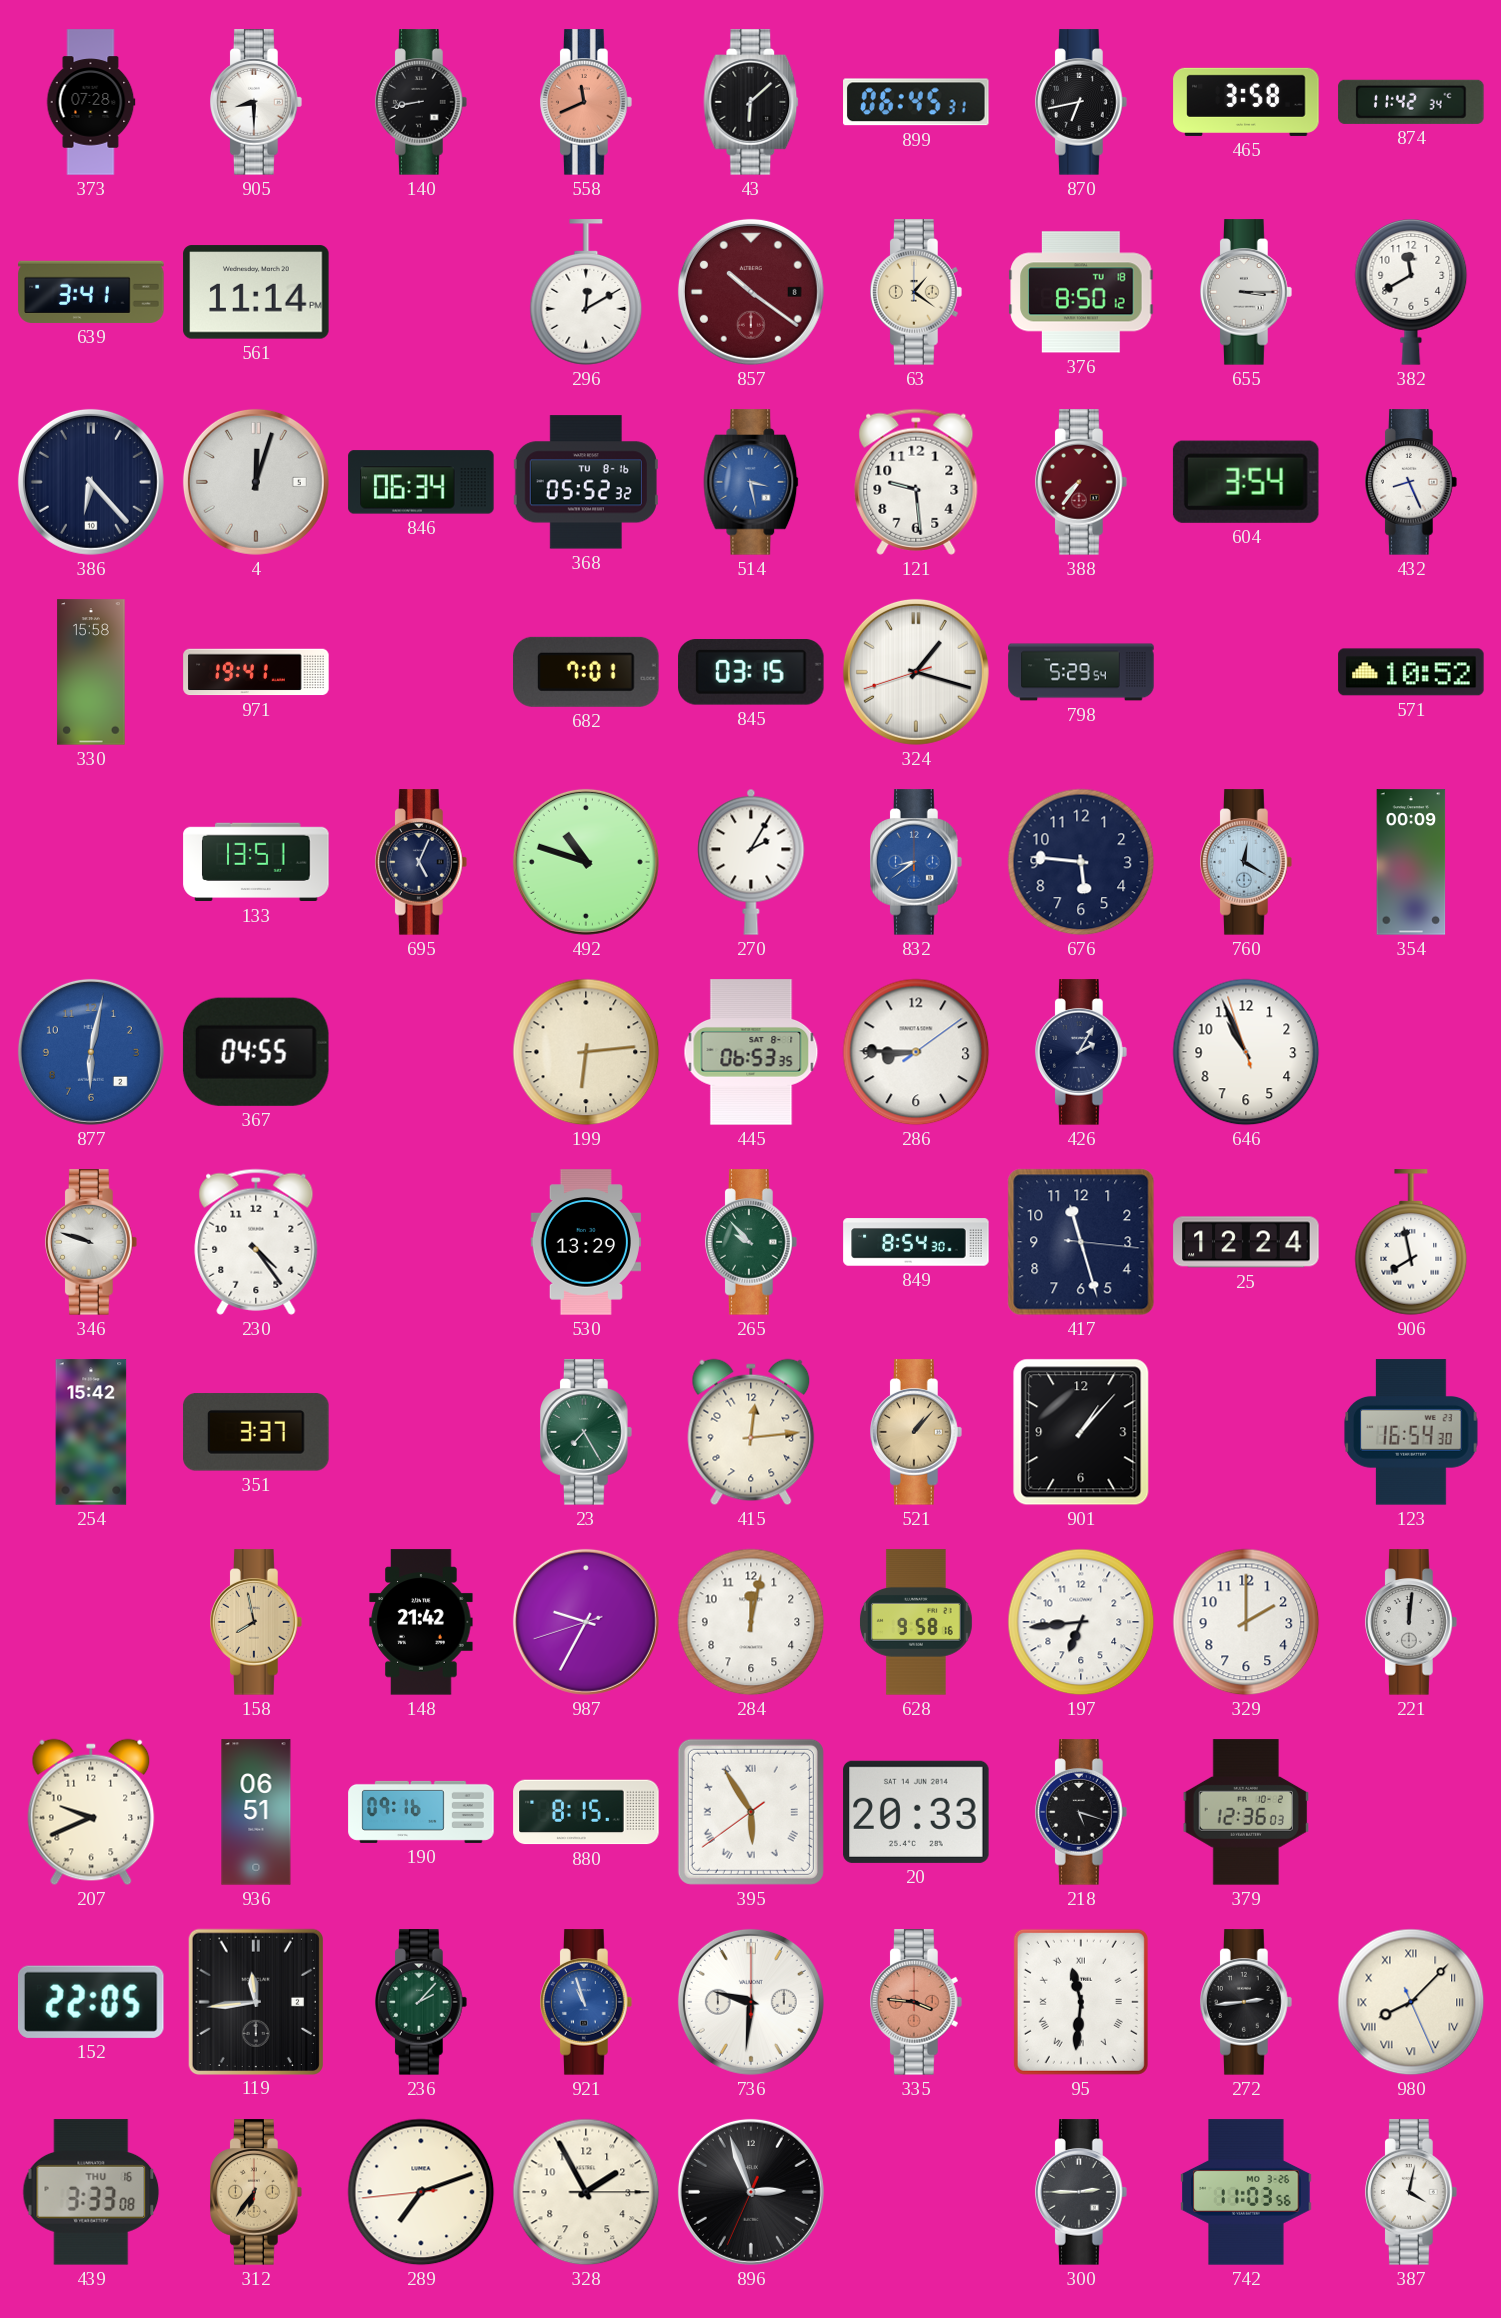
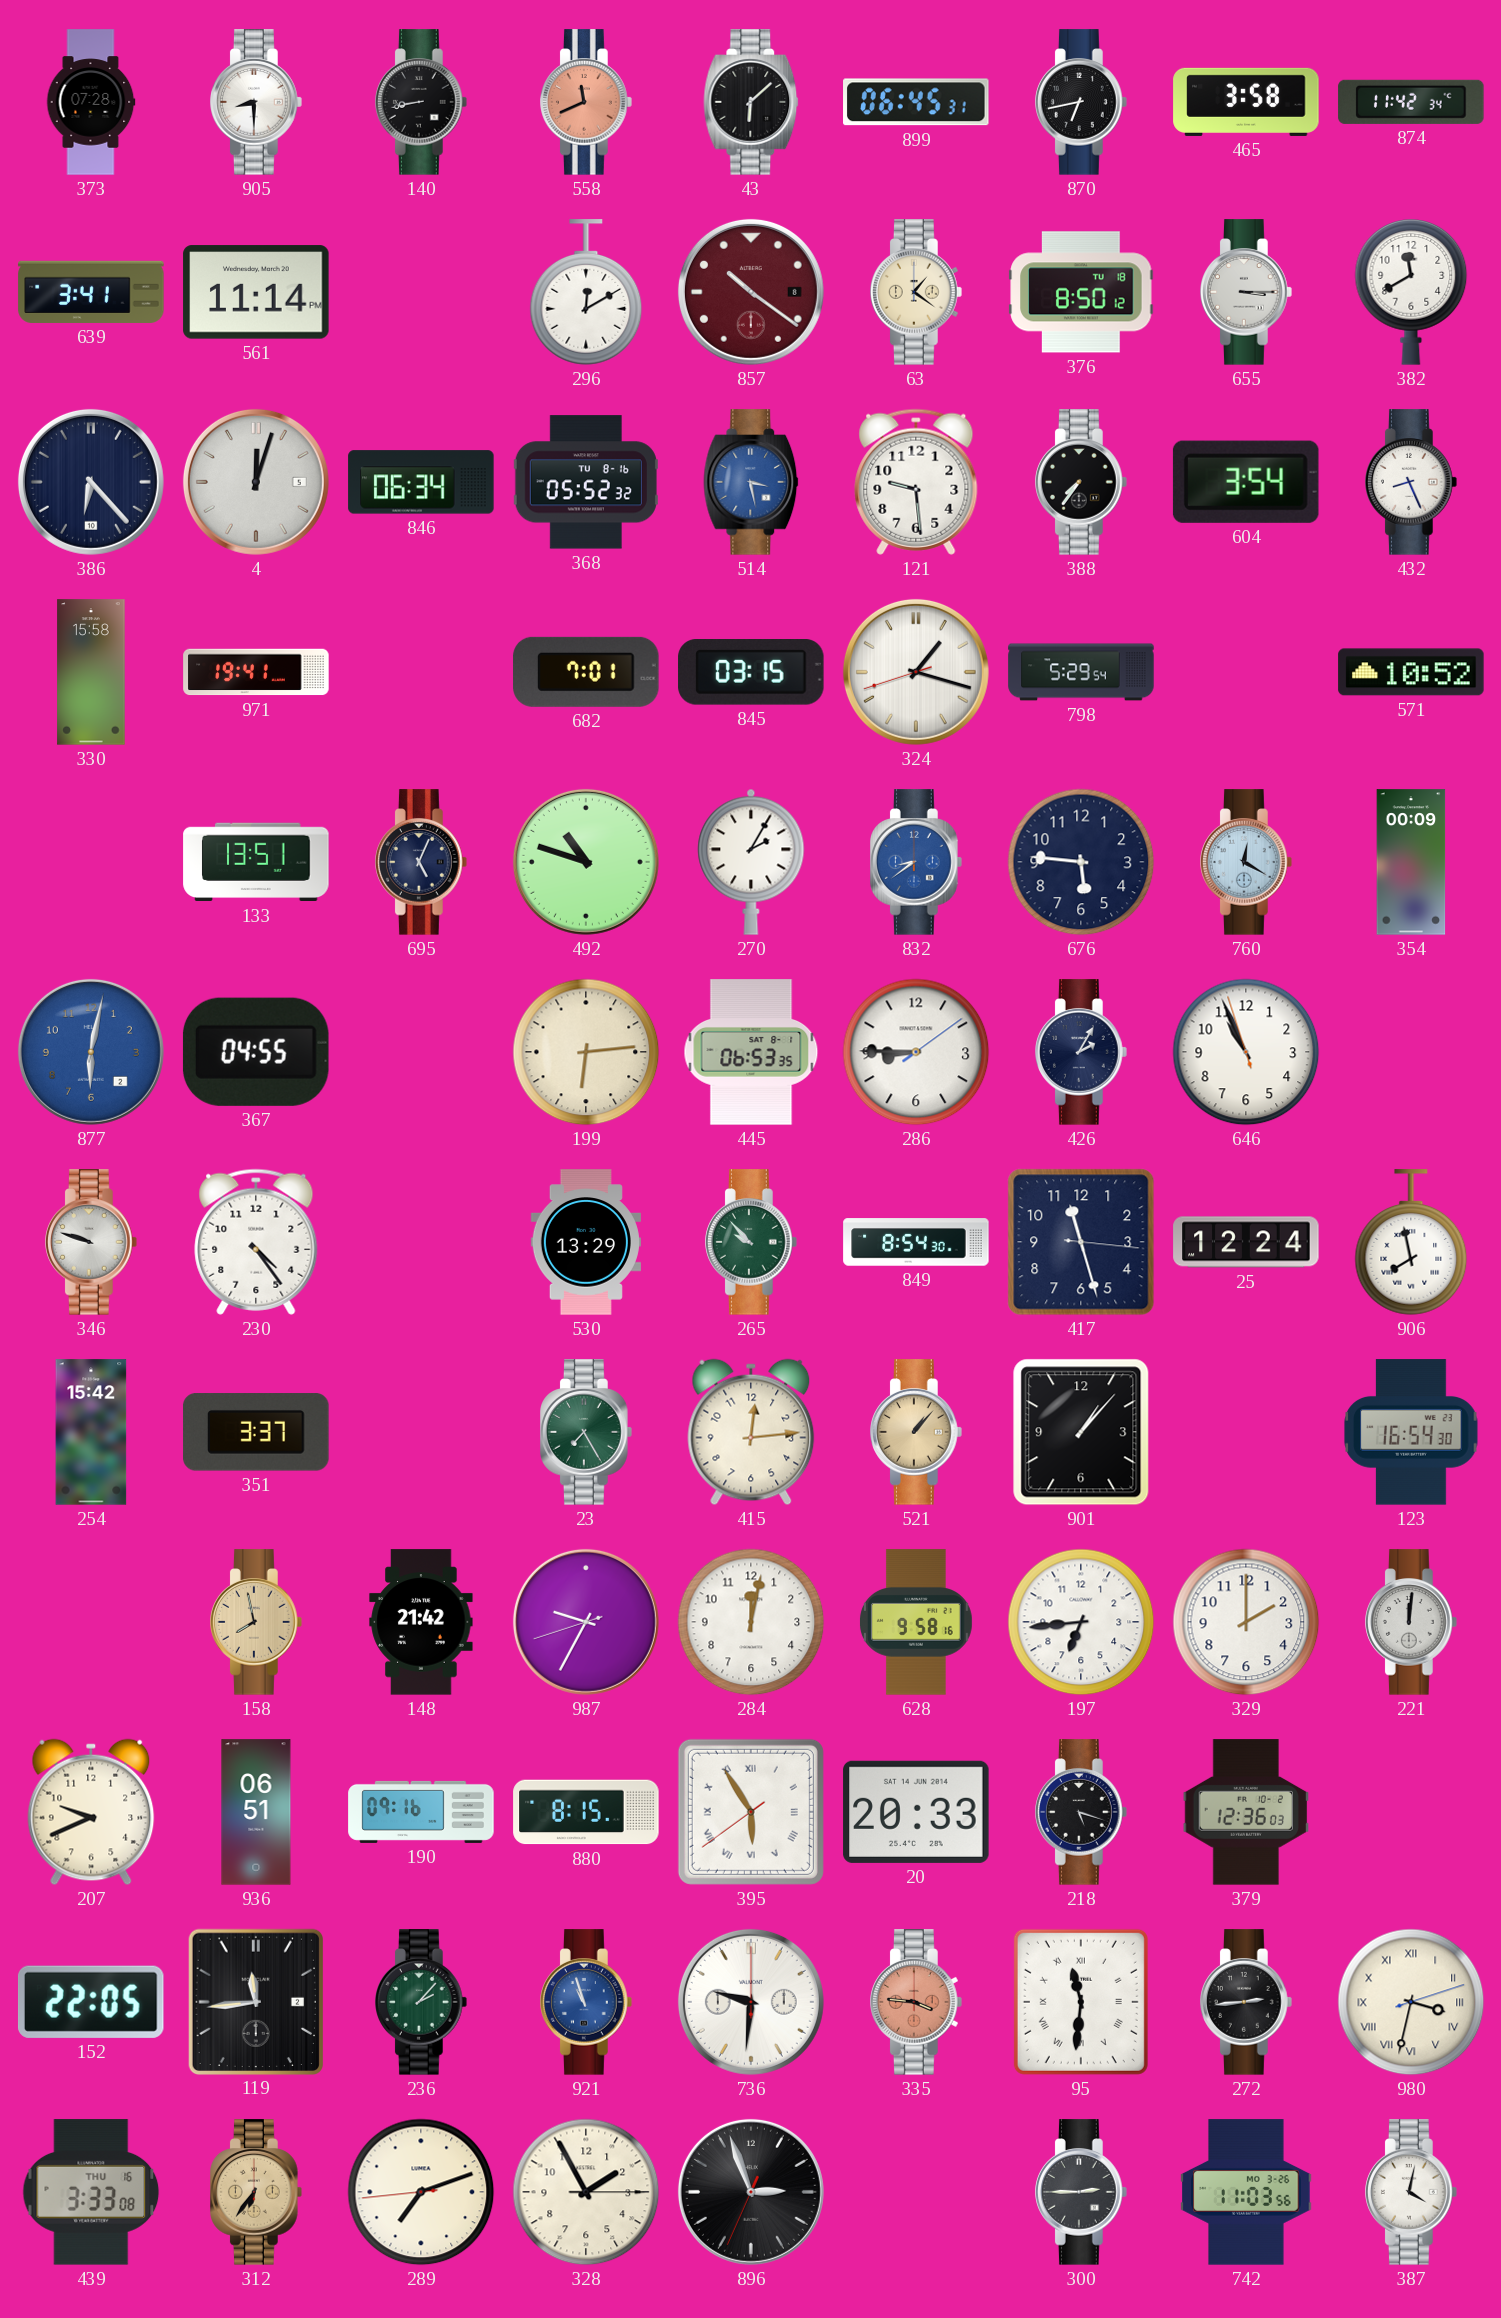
388 dial: burgundy -> black (1082, 482)
980: 8:07 -> 3:32 (1411, 2002)
